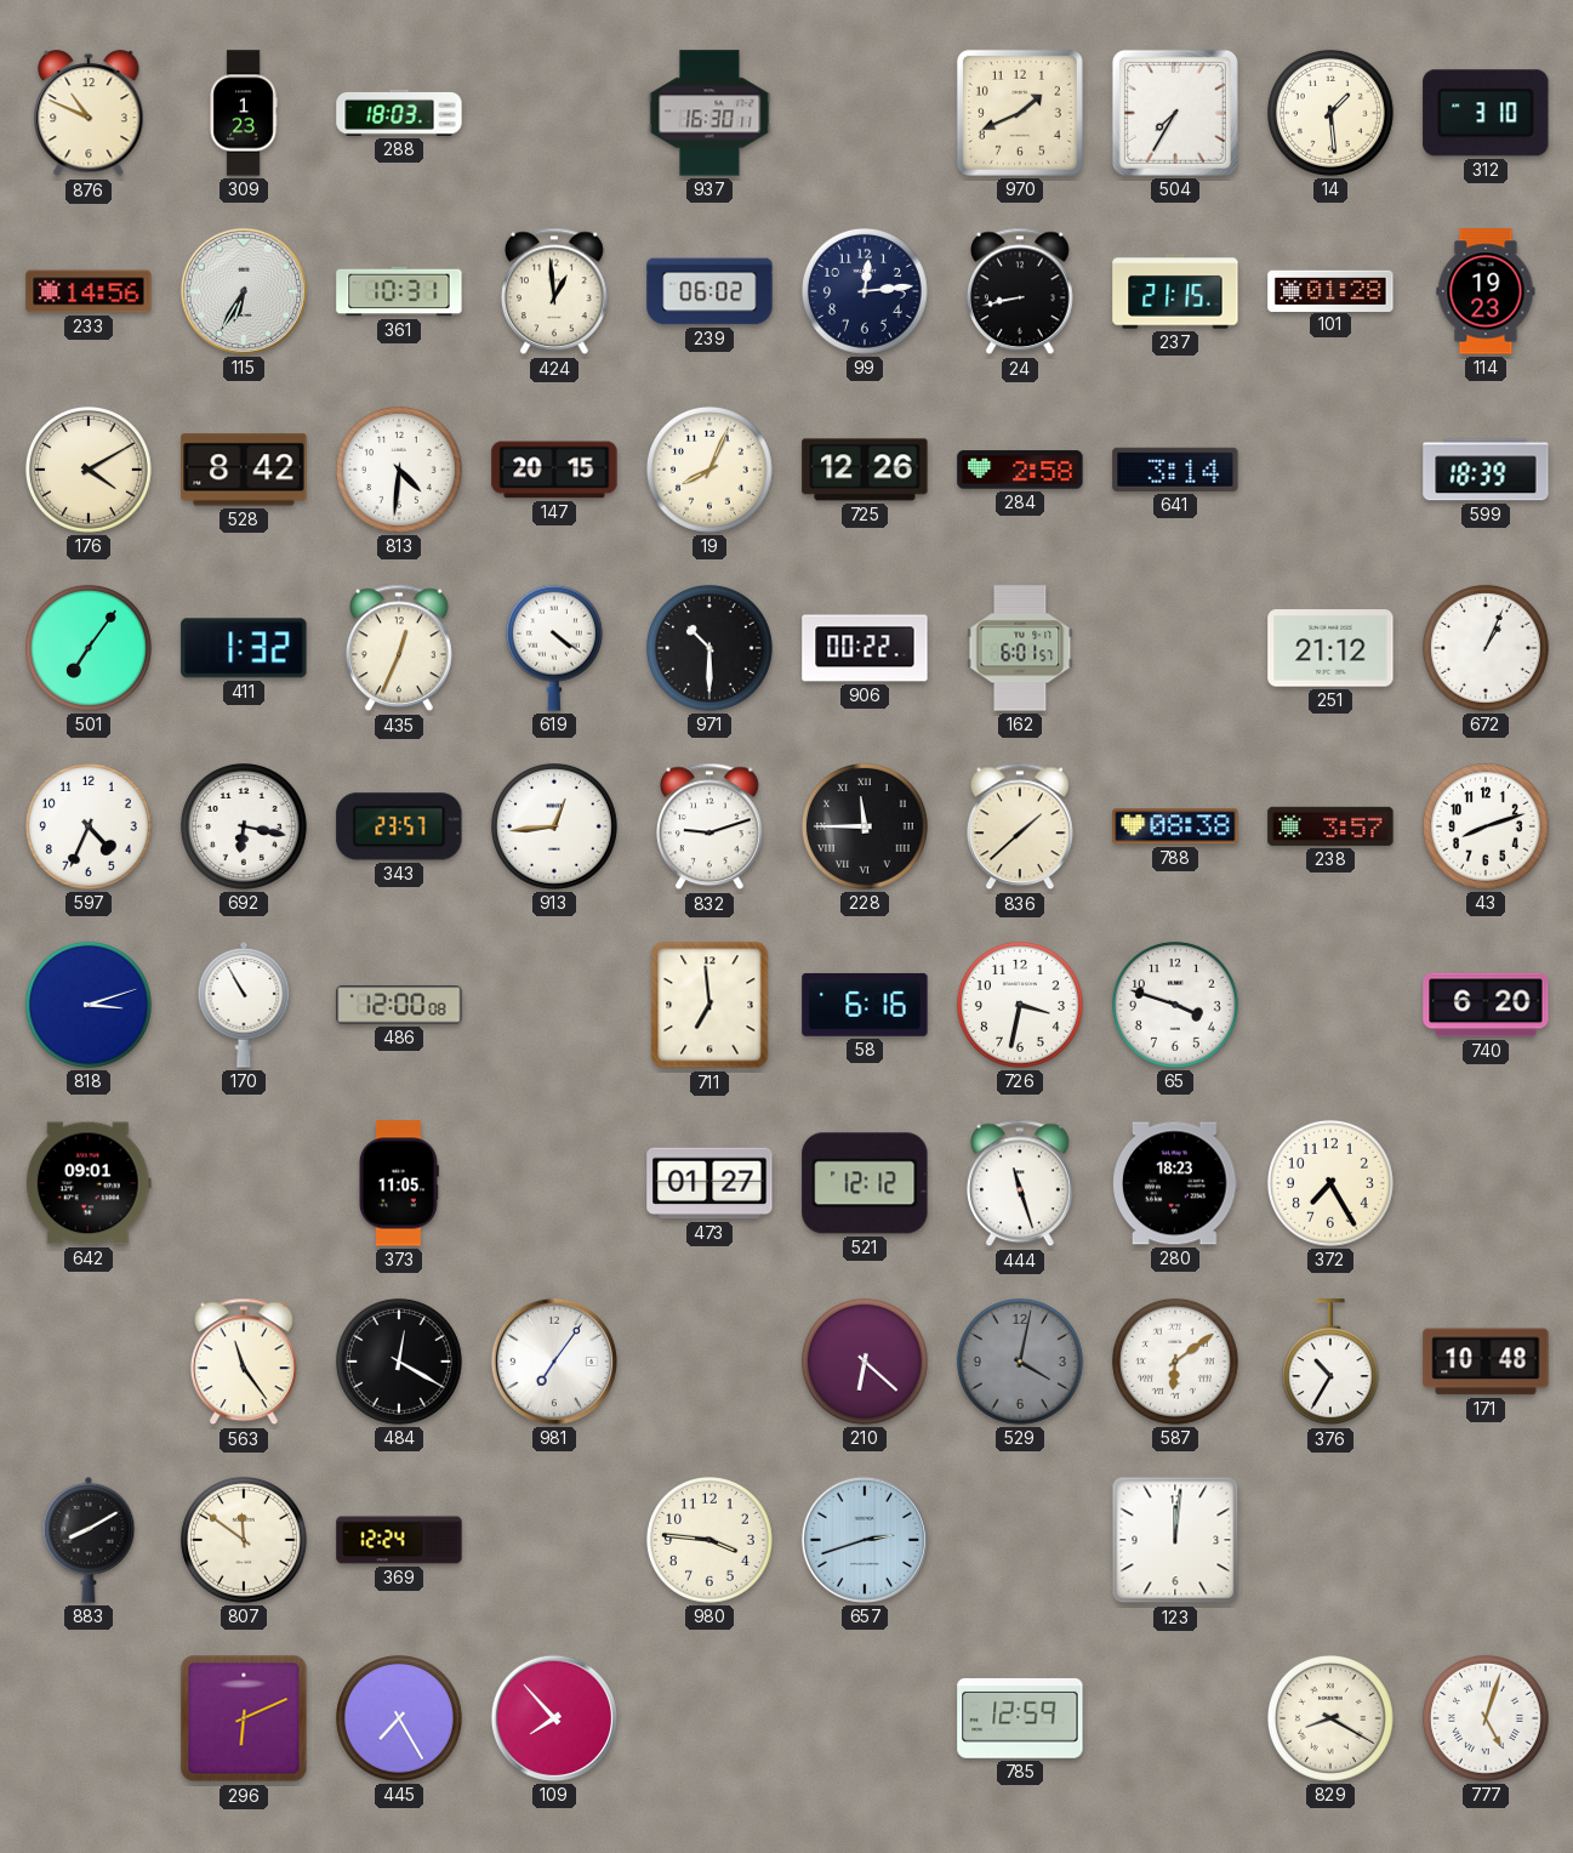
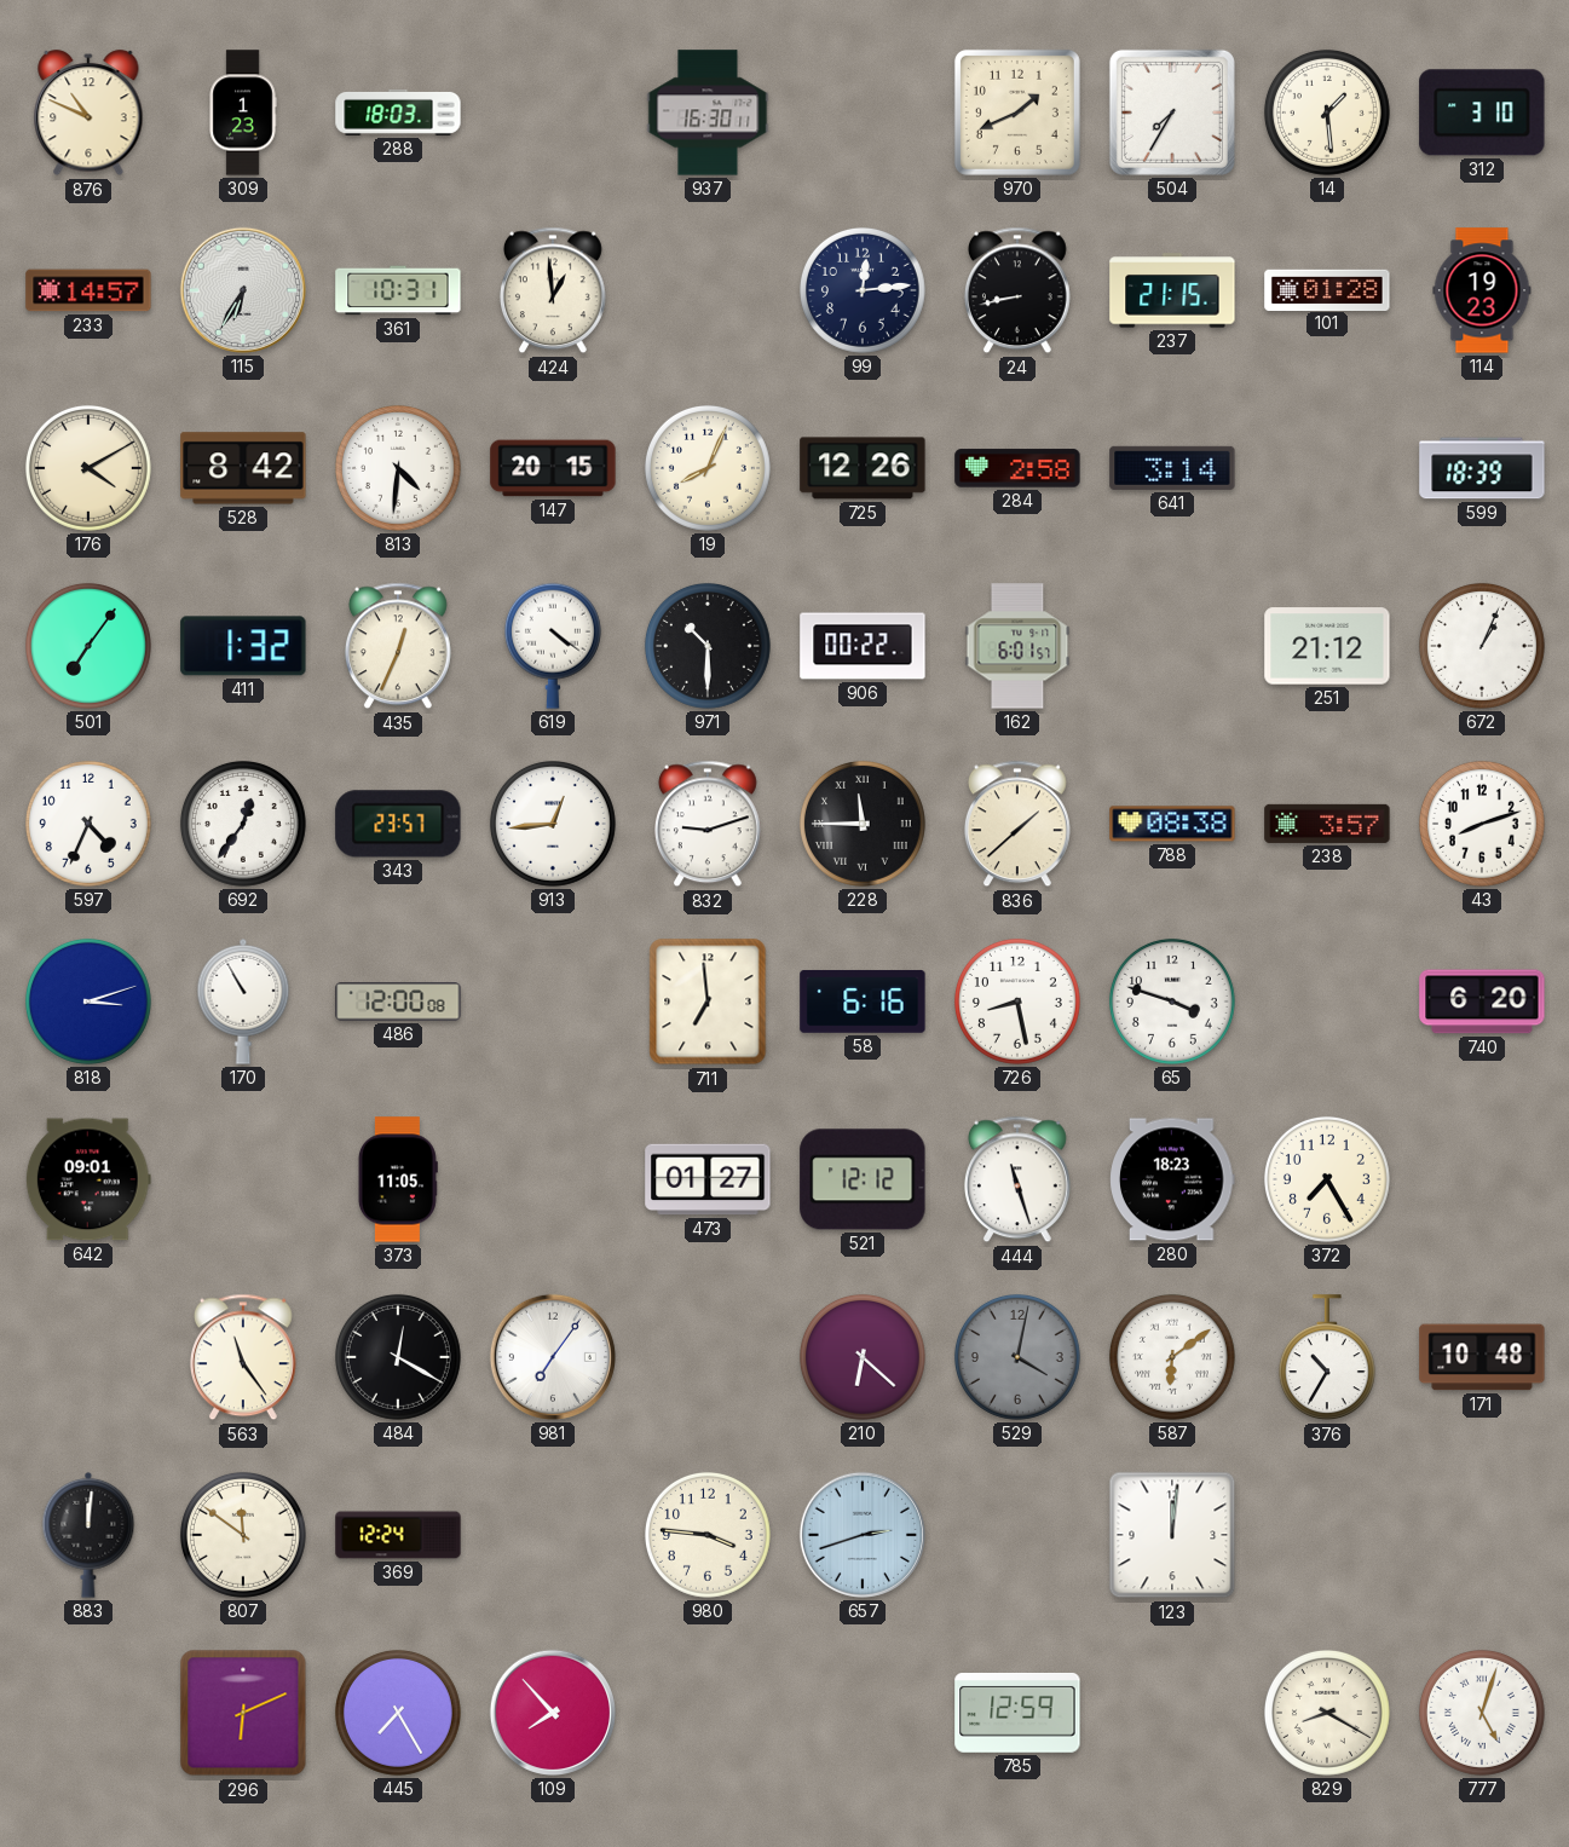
233: 14:56 -> 14:57 (88, 290)
239: 06:02 -> none (709, 291)
692: 6:17 -> 12:36 (243, 824)
726: 3:32 -> 8:28 (1017, 1002)
883: 8:10 -> 12:01 (88, 1535)
